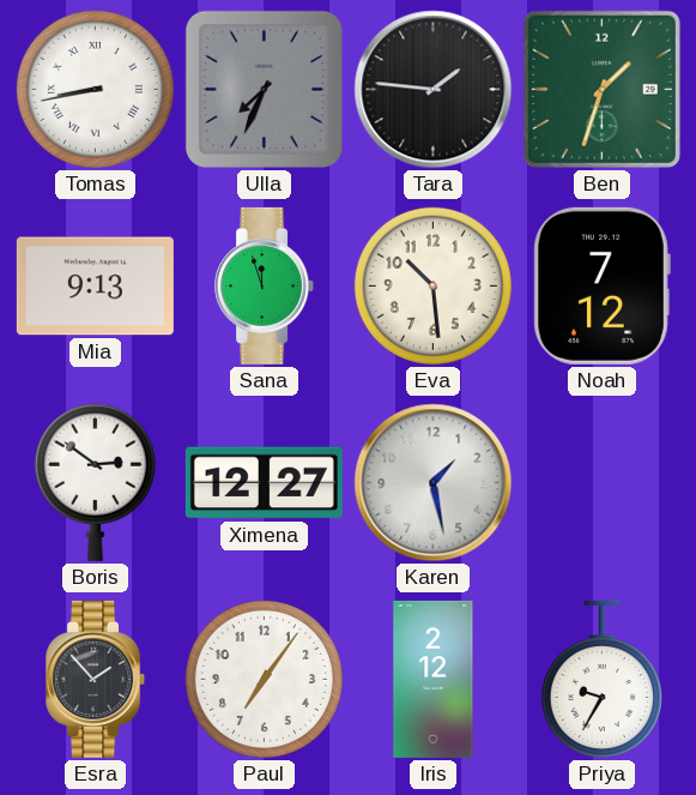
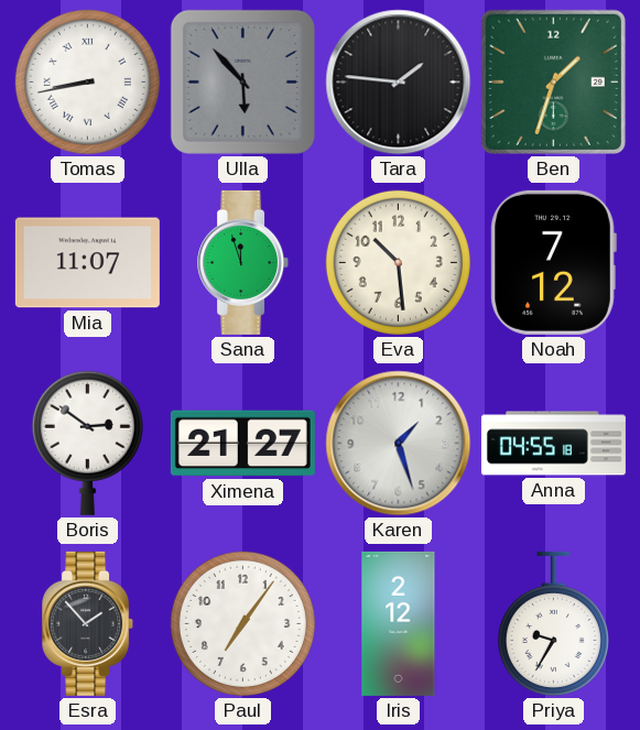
Ulla: 7:34 -> 5:53 (242, 81)
Mia: 9:13 -> 11:07 (87, 263)
Ximena: 12:27 -> 21:27 (242, 444)
Karen: 1:28 -> 1:27 (399, 444)
Anna: none -> 04:55 (553, 444)
